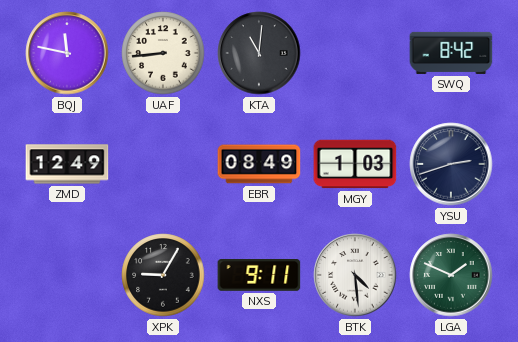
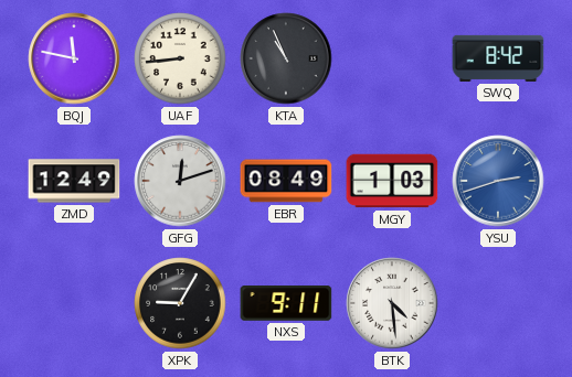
KTA: 11:01 -> 10:56 (286, 58)
GFG: none -> 12:12 (180, 181)
YSU dial: navy -> blue (498, 181)
LGA: 1:49 -> none (451, 275)
